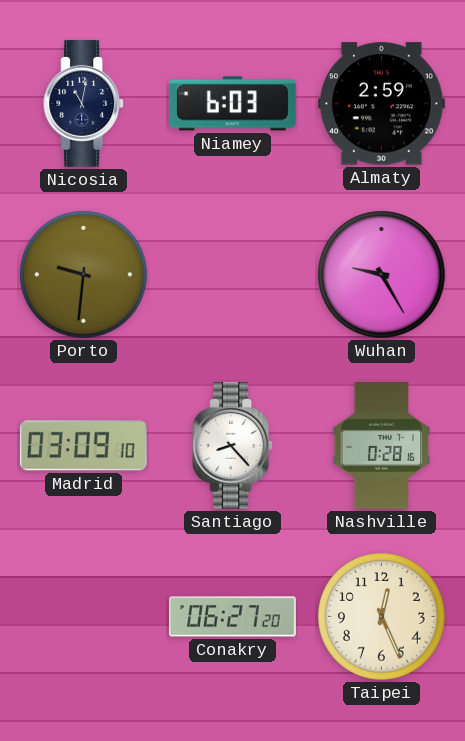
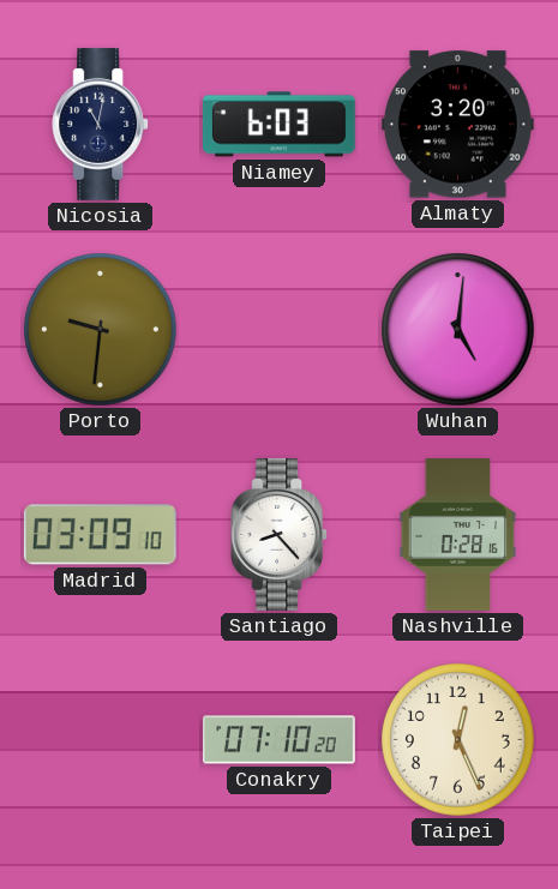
Almaty: 2:59 -> 3:20 (457, 125)
Wuhan: 9:25 -> 5:01 (458, 330)
Conakry: 06:27 -> 07:10 (280, 740)
